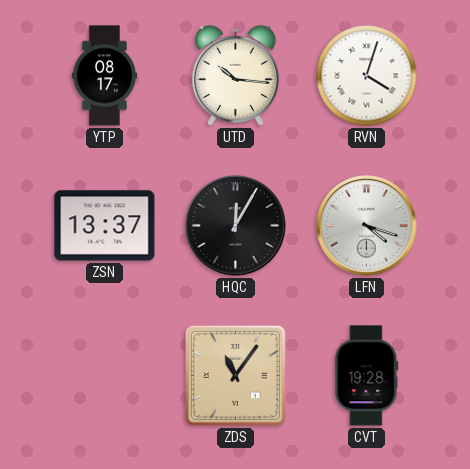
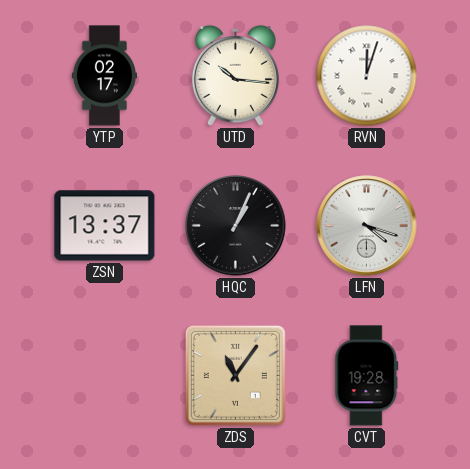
YTP: 08:17 -> 02:17 (104, 76)
RVN: 4:03 -> 12:03 (367, 76)
HQC: 12:05 -> 1:04 (236, 226)
